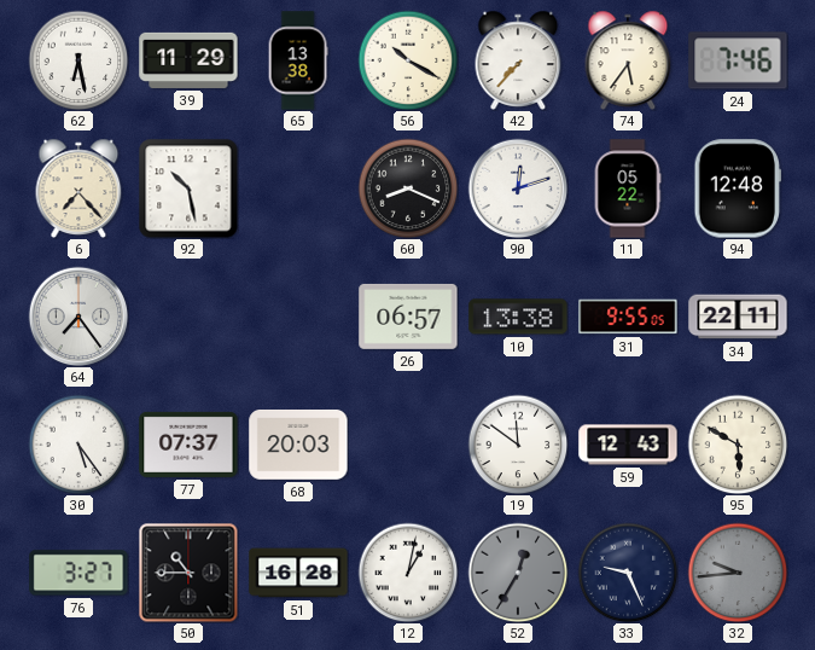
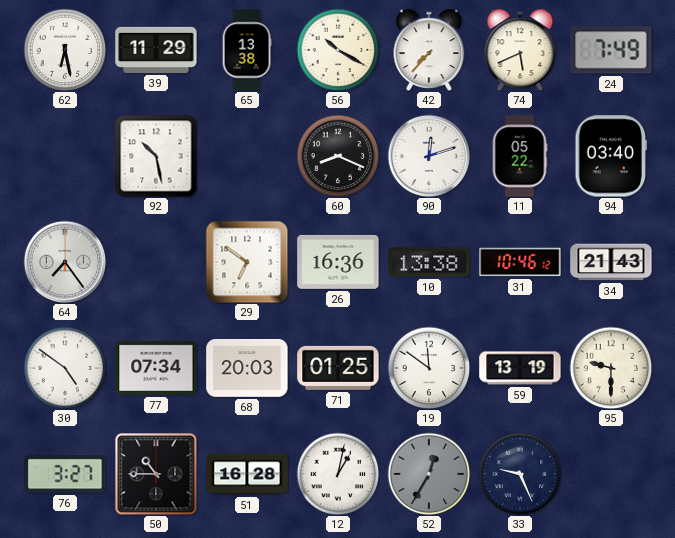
74: 5:36 -> 5:41 (520, 49)
24: 7:46 -> 7:49 (611, 50)
6: 7:23 -> none (78, 187)
94: 12:48 -> 03:40 (610, 156)
29: none -> 6:51 (247, 262)
26: 06:57 -> 16:36 (338, 262)
31: 9:55 -> 10:46 (520, 262)
34: 22:11 -> 21:43 (611, 262)
30: 5:24 -> 4:51 (65, 368)
77: 07:37 -> 07:34 (156, 368)
71: none -> 01:25 (338, 368)
59: 12:43 -> 13:19 (520, 368)
95: 5:50 -> 9:30 (611, 368)
32: 9:44 -> none (738, 573)
